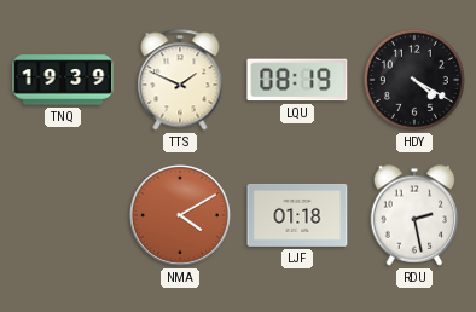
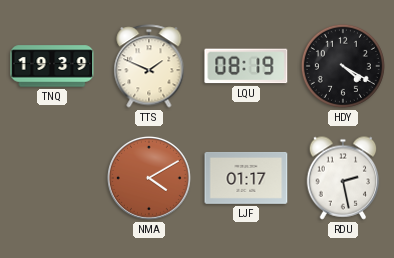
LJF: 01:18 -> 01:17 (246, 178)
